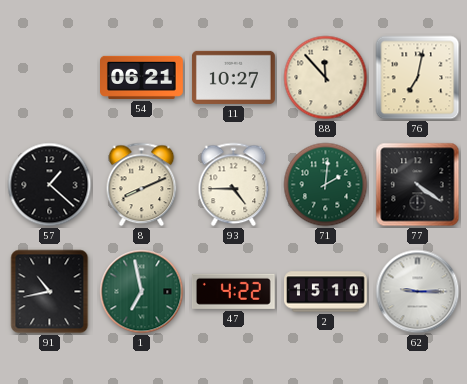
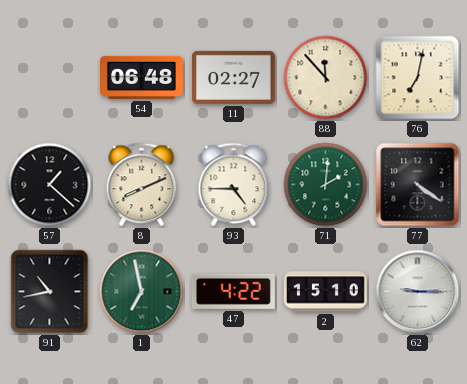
54: 06:21 -> 06:48 (142, 77)
11: 10:27 -> 02:27 (234, 77)
